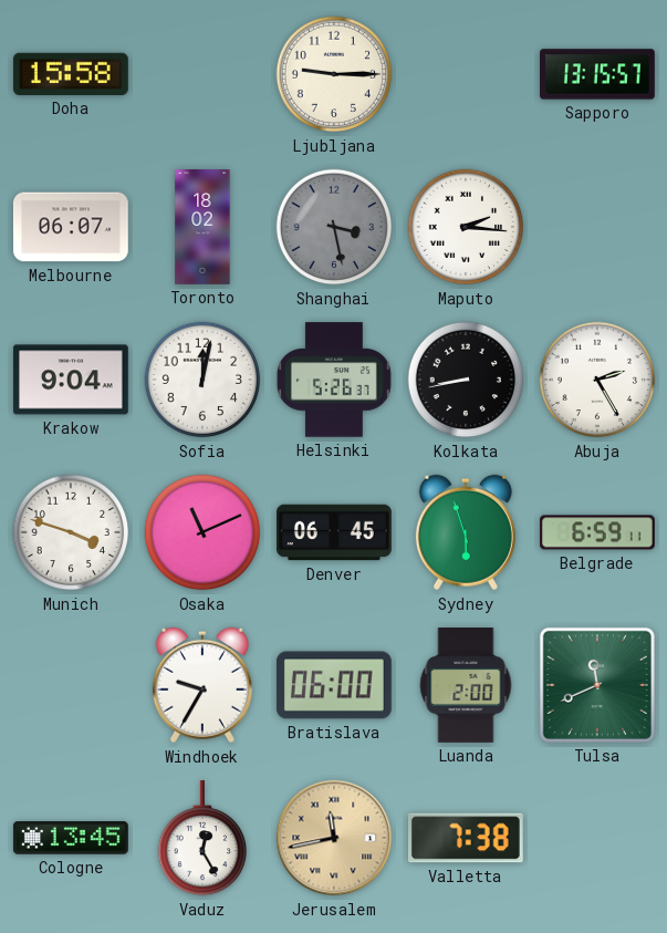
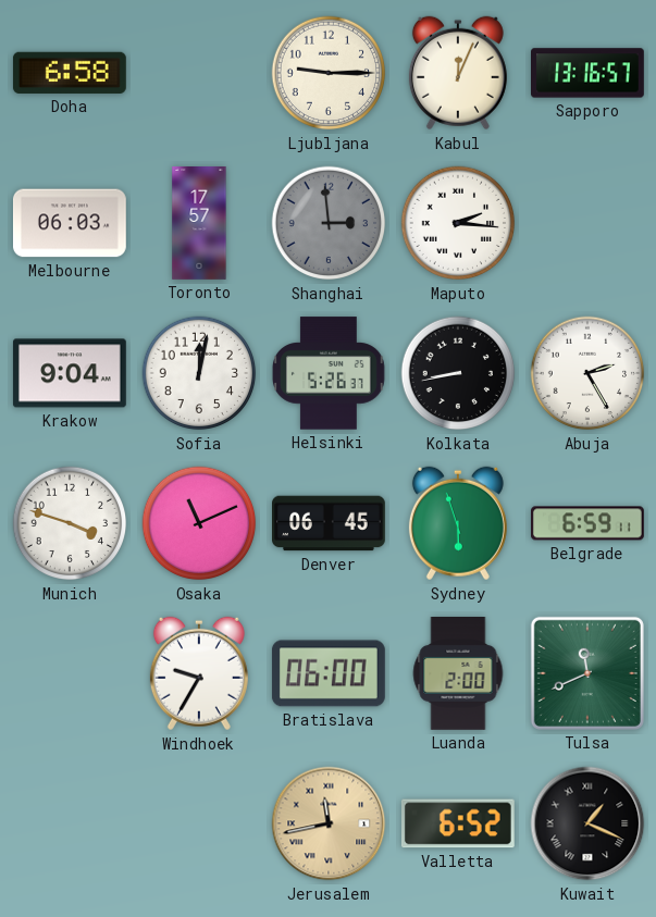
Doha: 15:58 -> 6:58 (70, 73)
Kabul: none -> 12:04 (458, 73)
Sapporo: 13:15 -> 13:16 (589, 73)
Melbourne: 06:07 -> 06:03 (70, 223)
Toronto: 18:02 -> 17:57 (199, 224)
Shanghai: 3:28 -> 2:59 (329, 223)
Cologne: 13:45 -> none (71, 838)
Vaduz: 12:25 -> none (201, 838)
Valletta: 7:38 -> 6:52 (458, 823)
Kuwait: none -> 1:19 (587, 823)
